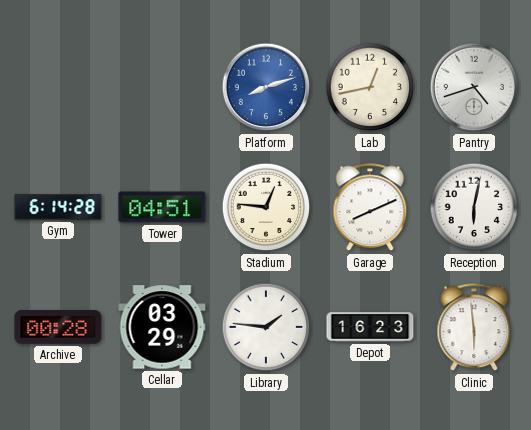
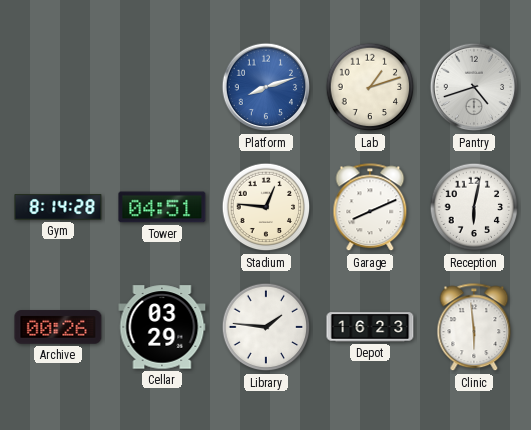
Lab: 12:43 -> 1:12 (370, 87)
Gym: 6:14 -> 8:14 (58, 207)
Archive: 00:28 -> 00:26 (58, 327)
